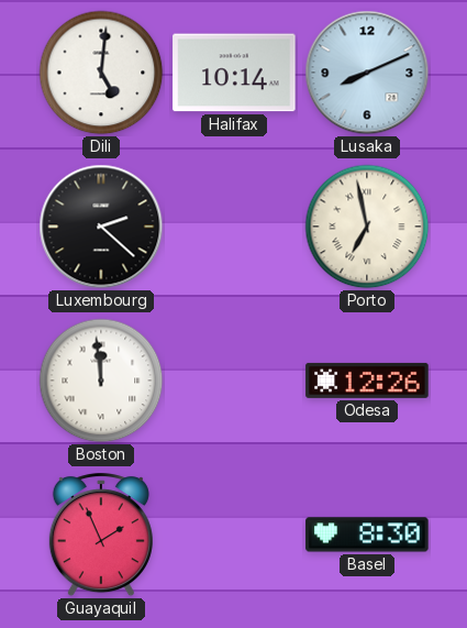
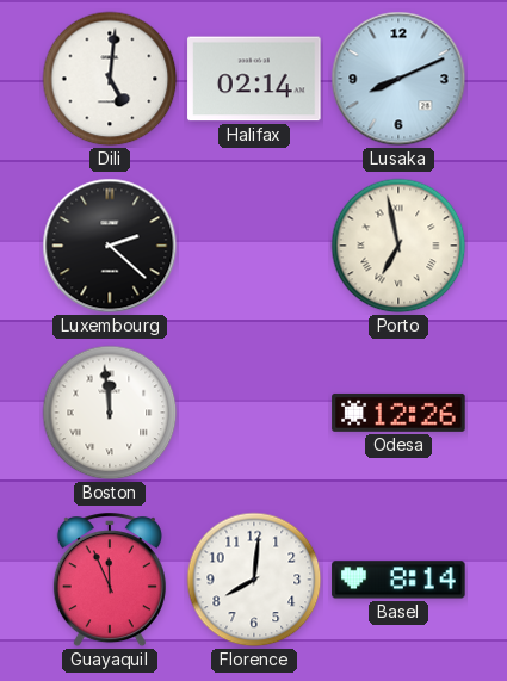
Halifax: 10:14 -> 02:14 (254, 79)
Guayaquil: 1:56 -> 11:56 (110, 581)
Florence: none -> 8:01 (254, 580)
Basel: 8:30 -> 8:14 (398, 580)
